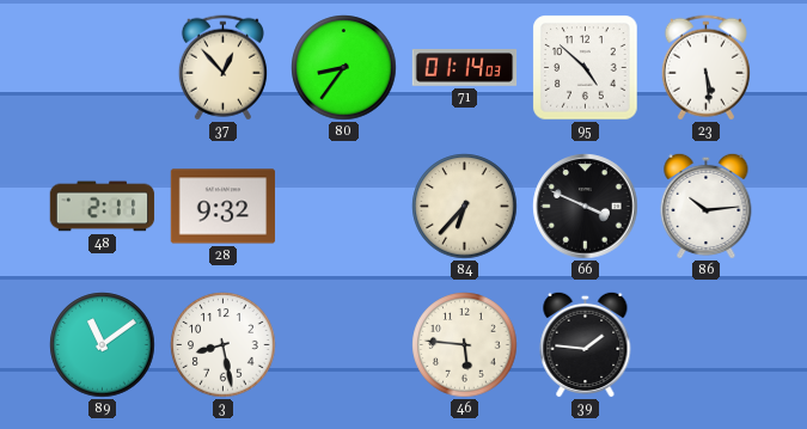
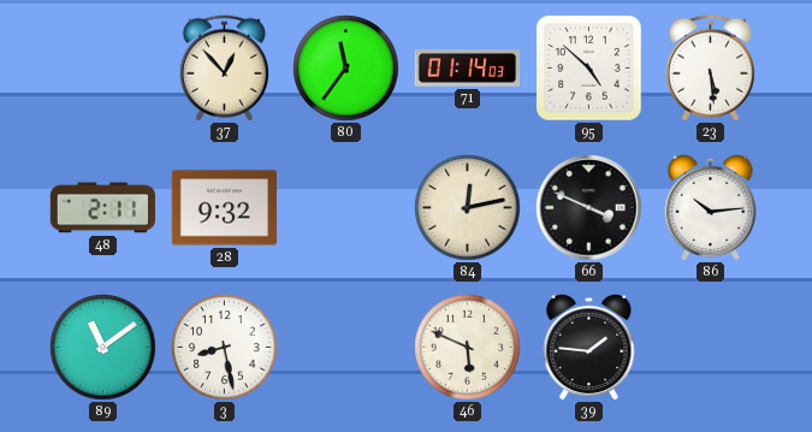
80: 8:36 -> 11:36 (346, 69)
84: 6:37 -> 12:13 (468, 208)
46: 5:46 -> 5:49 (468, 348)
